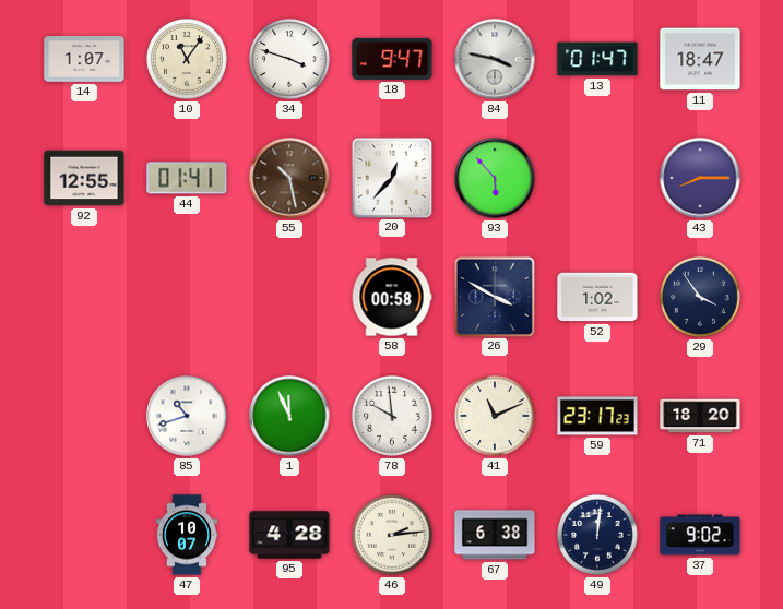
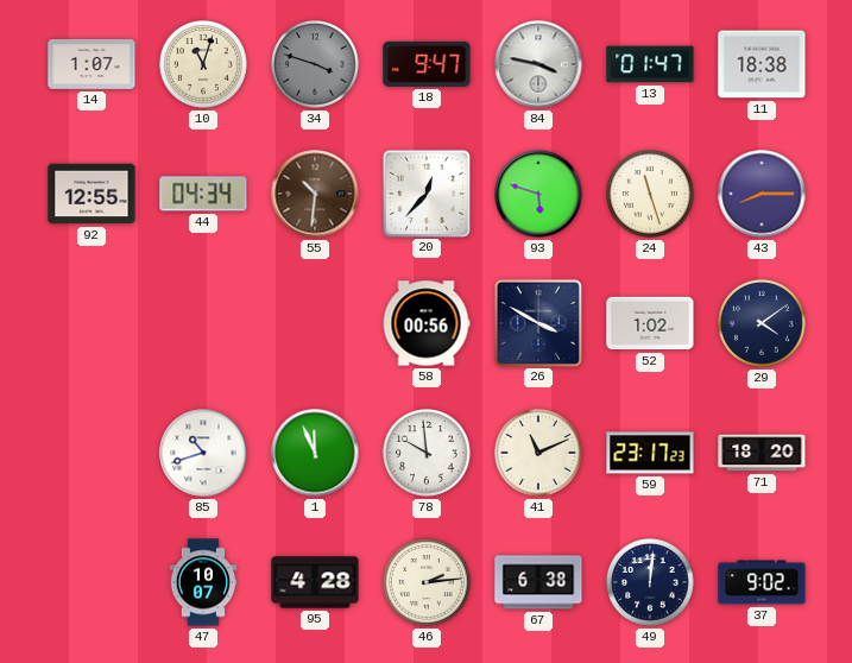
10: 11:06 -> 11:03 (204, 65)
34 dial: white -> grey (316, 65)
11: 18:47 -> 18:38 (762, 64)
44: 01:41 -> 04:34 (203, 194)
55: 10:28 -> 10:31 (315, 194)
93: 5:53 -> 5:48 (538, 194)
24: none -> 11:27 (651, 195)
58: 00:58 -> 00:56 (427, 323)
29: 3:54 -> 4:09 (763, 324)
